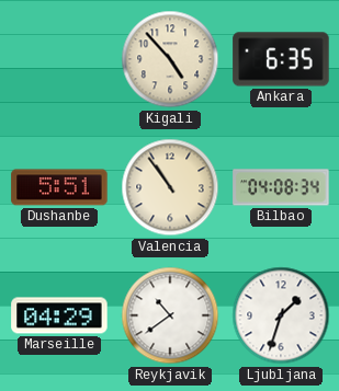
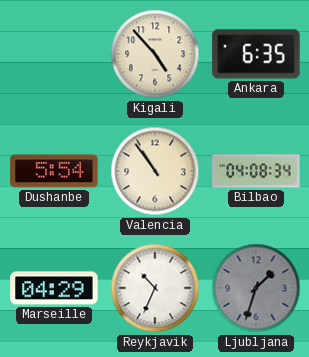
Dushanbe: 5:51 -> 5:54 (54, 171)
Reykjavik: 10:39 -> 10:34 (155, 288)
Ljubljana dial: white -> grey (256, 288)
